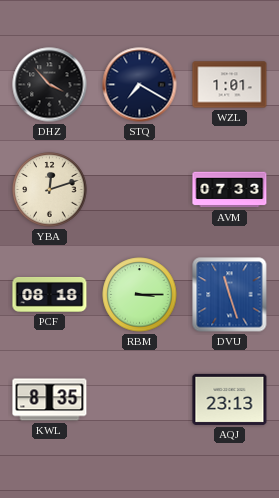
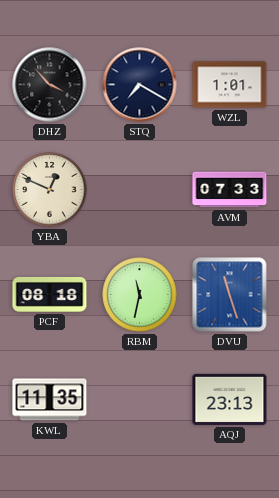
YBA: 12:12 -> 12:49 (50, 190)
RBM: 3:15 -> 11:32 (140, 295)
KWL: 8:35 -> 11:35 (50, 400)
